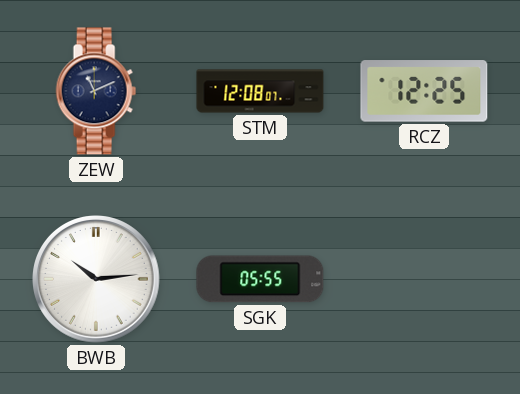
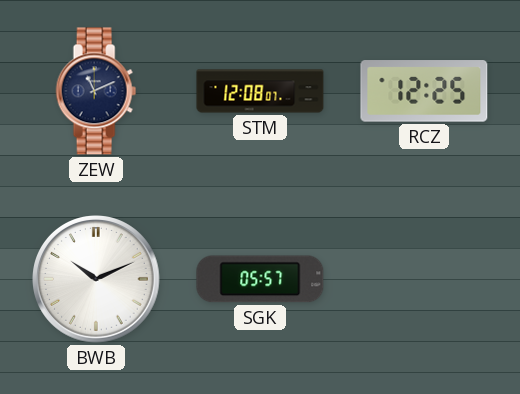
BWB: 10:14 -> 10:11 (96, 279)
SGK: 05:55 -> 05:57 (260, 279)
